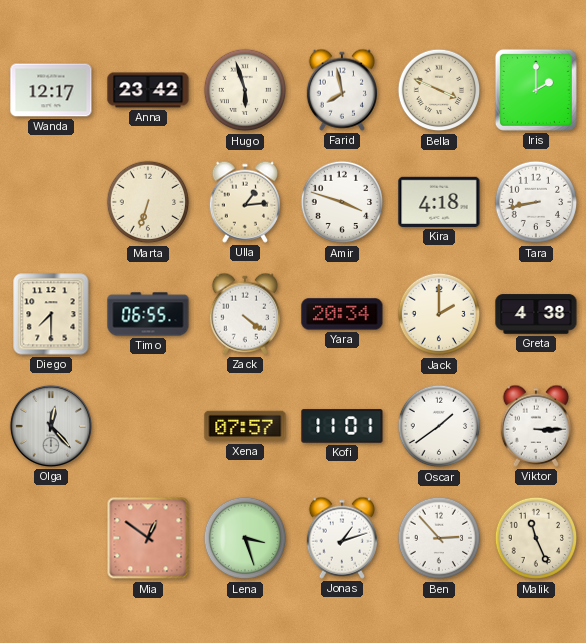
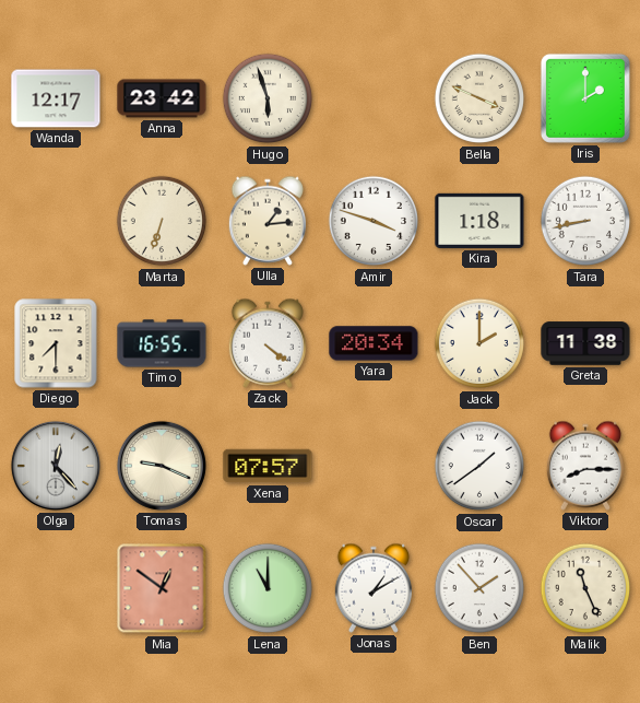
Farid: 7:58 -> none (341, 90)
Kira: 4:18 -> 1:18 (479, 221)
Timo: 06:55 -> 16:55 (162, 343)
Greta: 4:38 -> 11:38 (585, 343)
Tomas: none -> 9:19 (162, 466)
Kofi: 11:01 -> none (342, 426)
Viktor: 3:15 -> 8:15 (584, 466)
Lena: 3:27 -> 11:00 (268, 588)
Jonas: 1:12 -> 1:10 (372, 588)
Ben: 2:53 -> 1:53 (479, 588)
